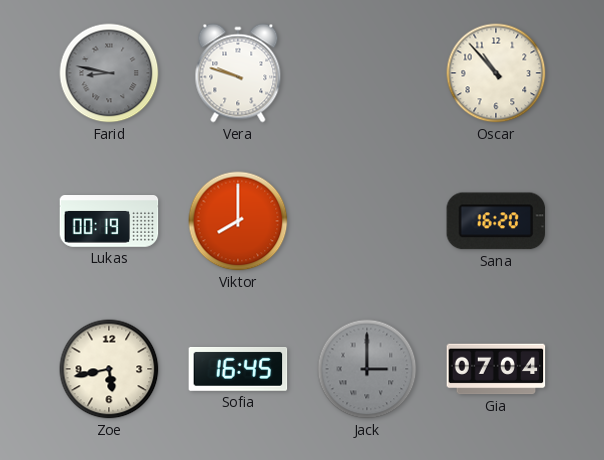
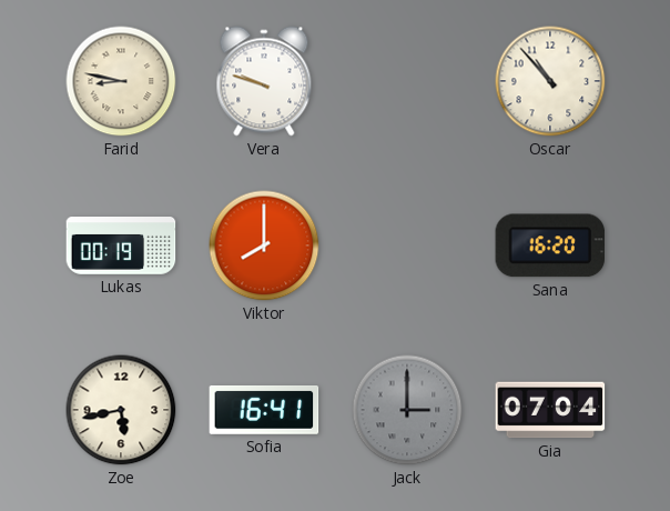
Farid dial: grey -> cream (121, 81)
Sofia: 16:45 -> 16:41 (264, 410)
